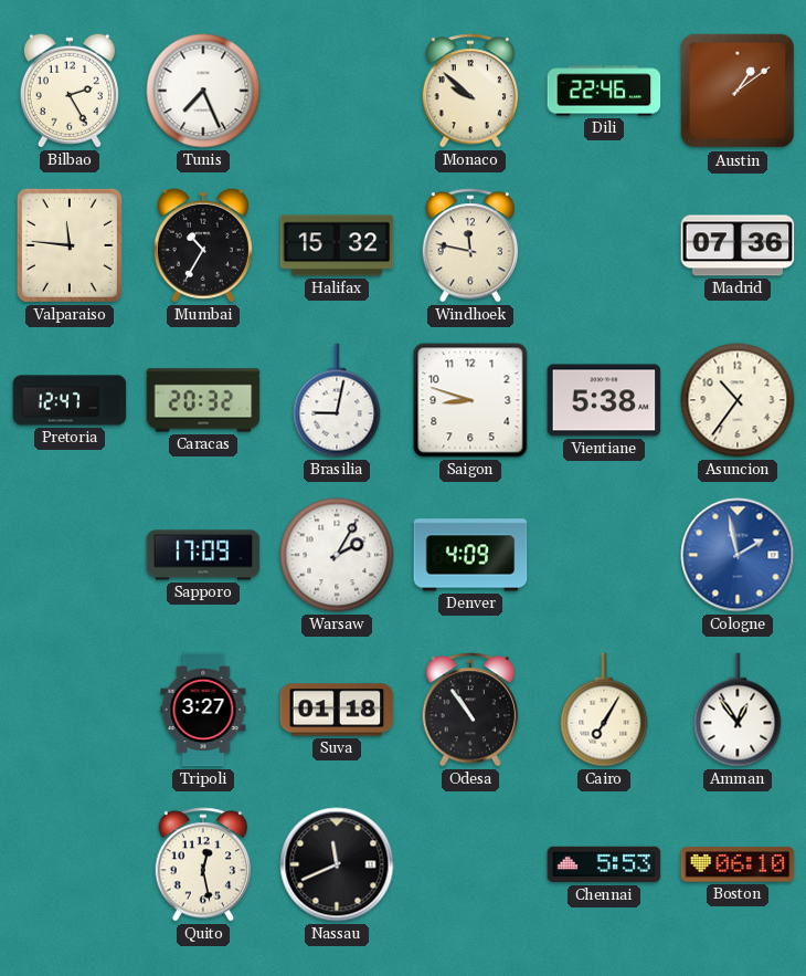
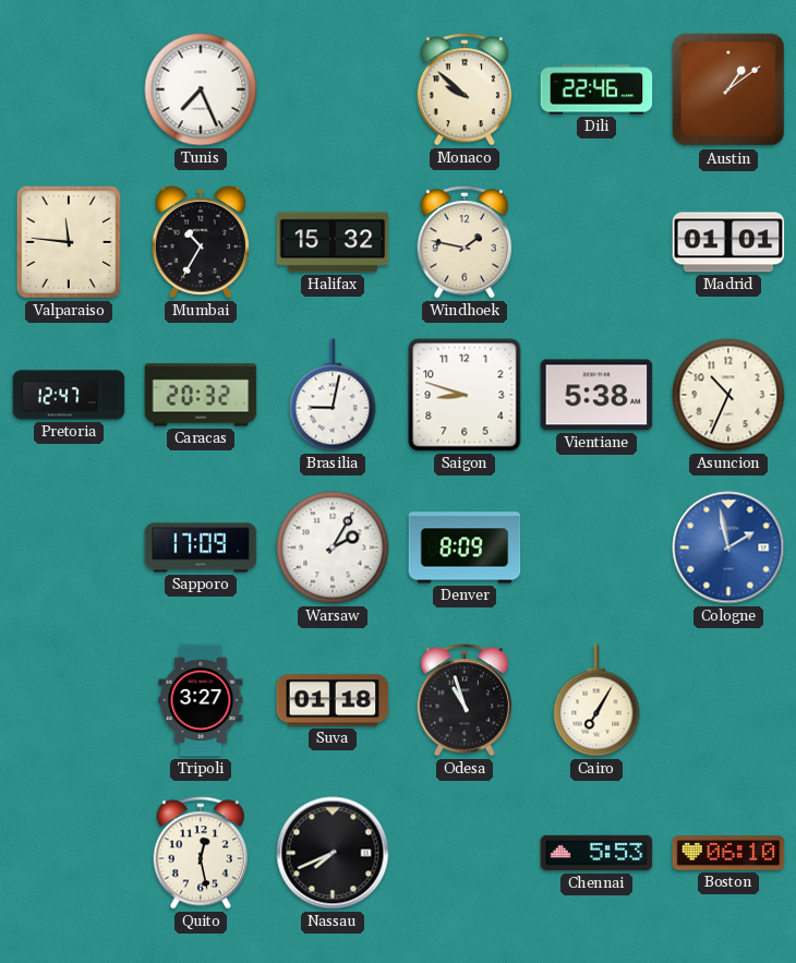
Bilbao: 2:25 -> none (70, 91)
Windhoek: 11:47 -> 1:47 (465, 242)
Madrid: 07:36 -> 01:01 (728, 242)
Asuncion: 10:36 -> 10:34 (728, 395)
Denver: 4:09 -> 8:09 (465, 547)
Odesa: 10:54 -> 10:57 (465, 700)
Amman: 12:54 -> none (738, 710)
Nassau: 11:41 -> 7:41 (333, 853)
